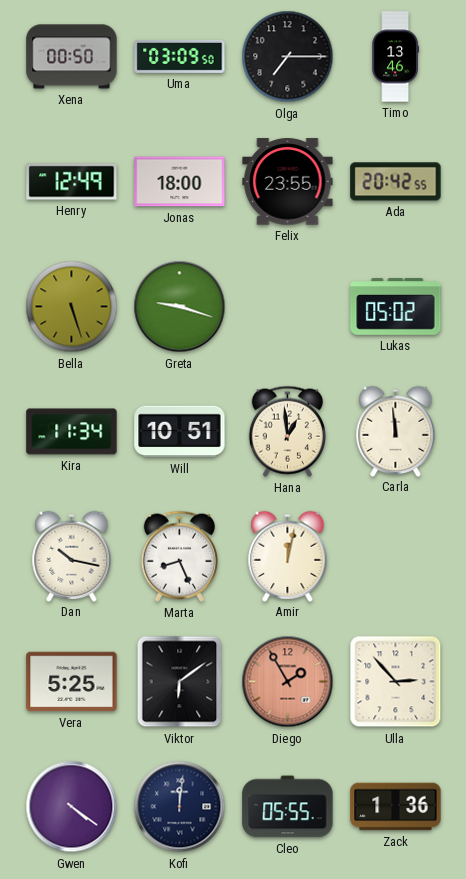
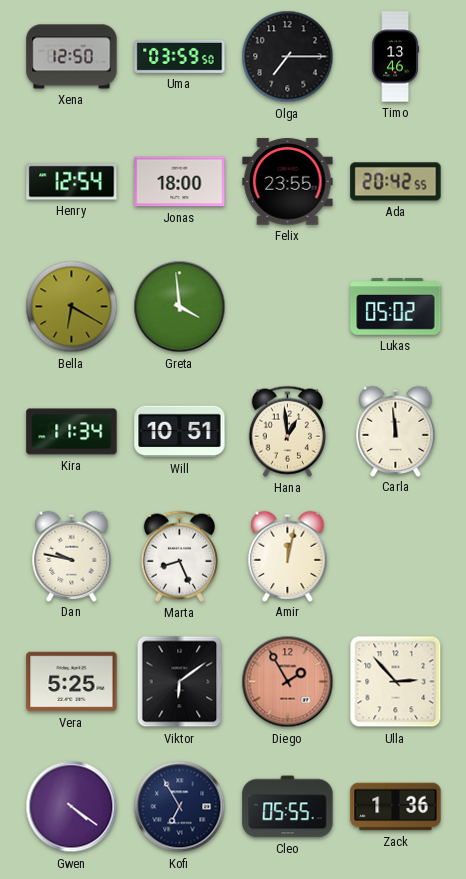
Xena: 00:50 -> 12:50 (72, 57)
Uma: 03:09 -> 03:59 (180, 56)
Henry: 12:49 -> 12:54 (72, 182)
Bella: 5:27 -> 6:20 (72, 307)
Greta: 9:18 -> 3:59 (180, 307)
Dan: 10:17 -> 9:47 (72, 556)
Kofi: 12:01 -> 6:55 (180, 807)
